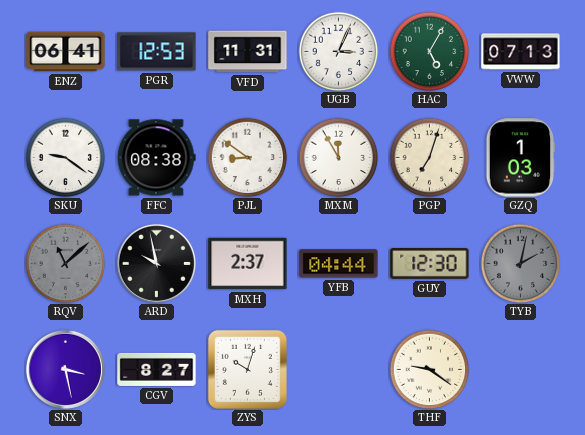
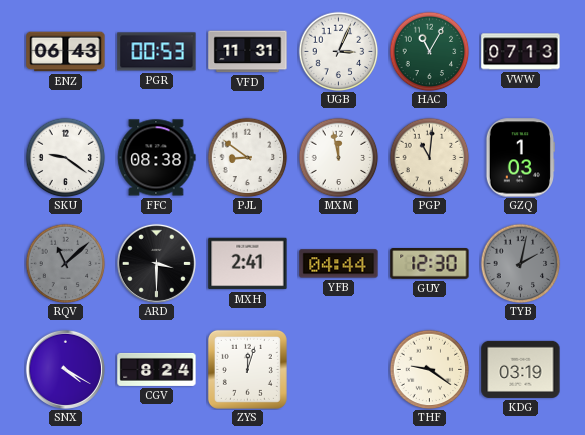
ENZ: 06:41 -> 06:43 (66, 52)
PGR: 12:53 -> 00:53 (157, 52)
HAC: 5:05 -> 11:05 (429, 51)
MXM: 11:55 -> 11:58 (338, 157)
PGP: 7:03 -> 11:01 (429, 157)
ARD: 9:58 -> 3:30 (156, 263)
MXH: 2:37 -> 2:41 (248, 264)
SNX: 3:28 -> 4:20 (65, 369)
CGV: 8:27 -> 8:24 (157, 369)
ZYS: 10:03 -> 12:03 (247, 369)
KDG: none -> 03:19 (521, 369)
